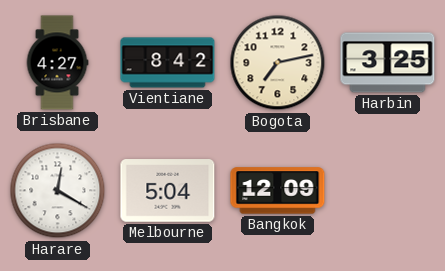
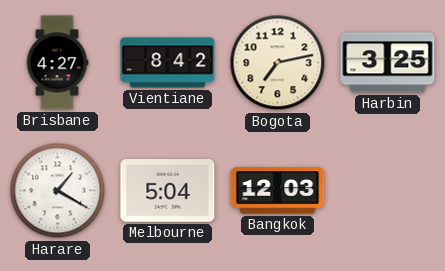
Harare: 12:20 -> 1:20 (58, 191)
Bangkok: 12:09 -> 12:03 (278, 191)
